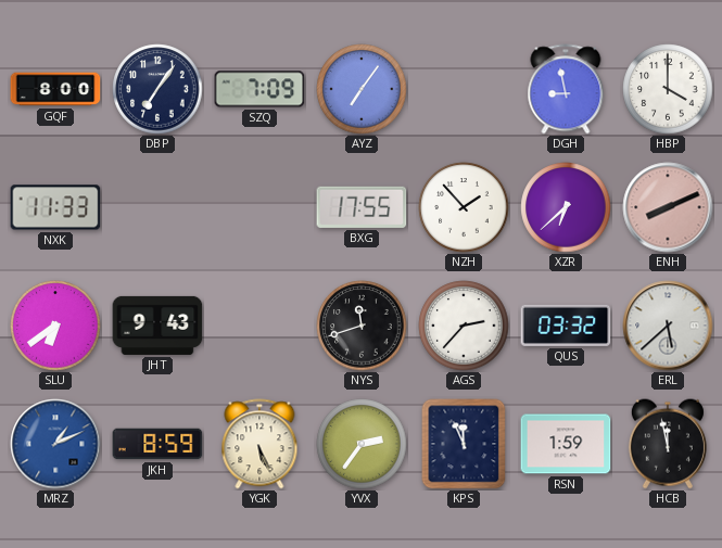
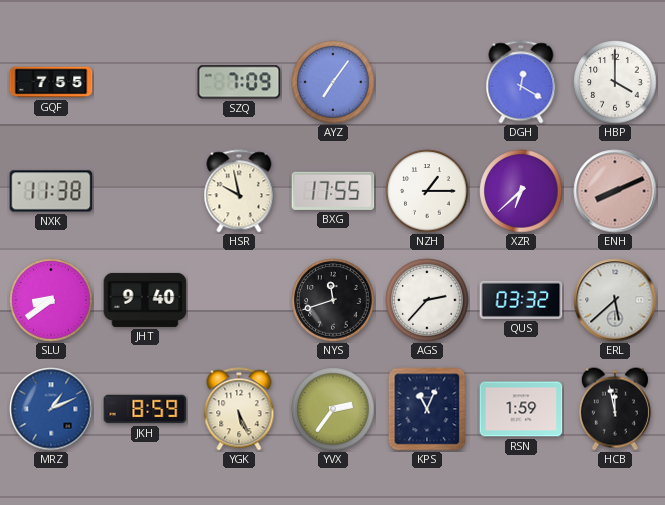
GQF: 8:00 -> 7:55 (51, 82)
DBP: 7:06 -> none (157, 89)
DGH: 8:58 -> 12:20 (521, 82)
NXK: 11:33 -> 11:38 (51, 191)
HSR: none -> 9:58 (239, 191)
NZH: 1:53 -> 1:15 (427, 191)
SLU: 6:39 -> 8:39 (51, 300)
JHT: 9:43 -> 9:40 (145, 300)
KPS: 11:56 -> 11:04 (427, 409)
